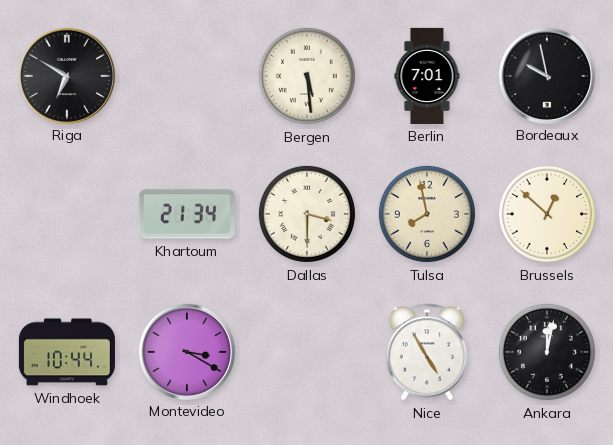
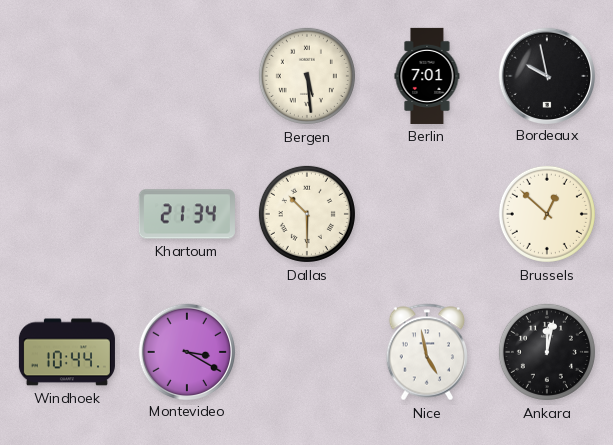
Riga: 6:50 -> none (66, 75)
Dallas: 3:30 -> 10:30 (307, 214)
Tulsa: 7:58 -> none (427, 214)
Nice: 4:55 -> 4:58 (426, 352)
